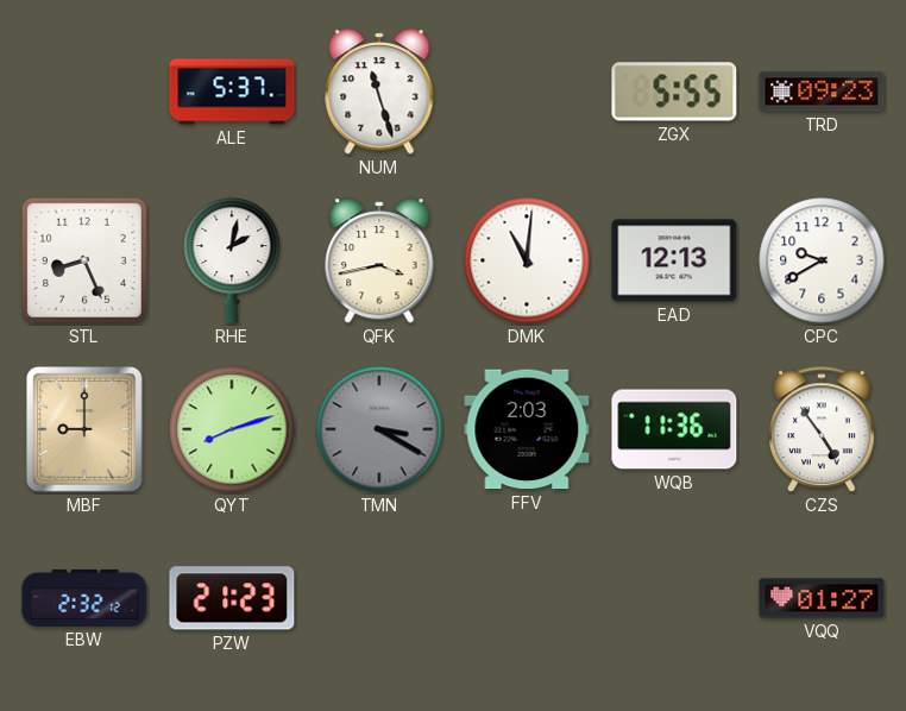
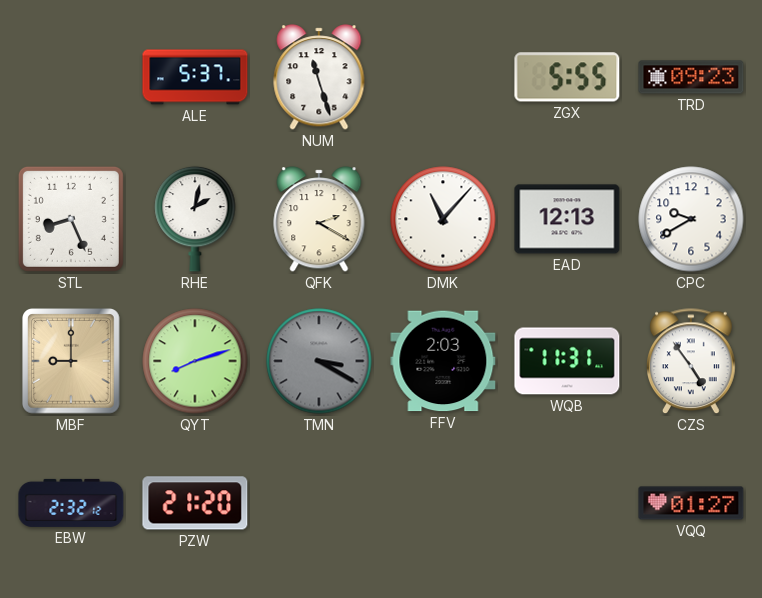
QFK: 3:43 -> 2:20 (319, 219)
DMK: 11:01 -> 11:07 (443, 219)
WQB: 11:36 -> 11:31 (567, 361)
PZW: 21:23 -> 21:20 (195, 503)
